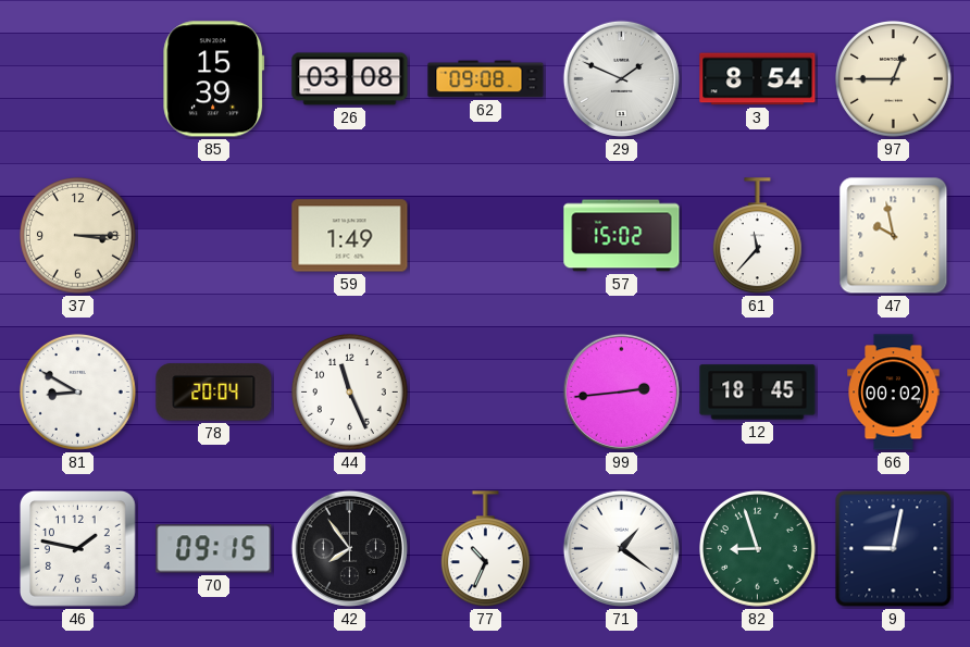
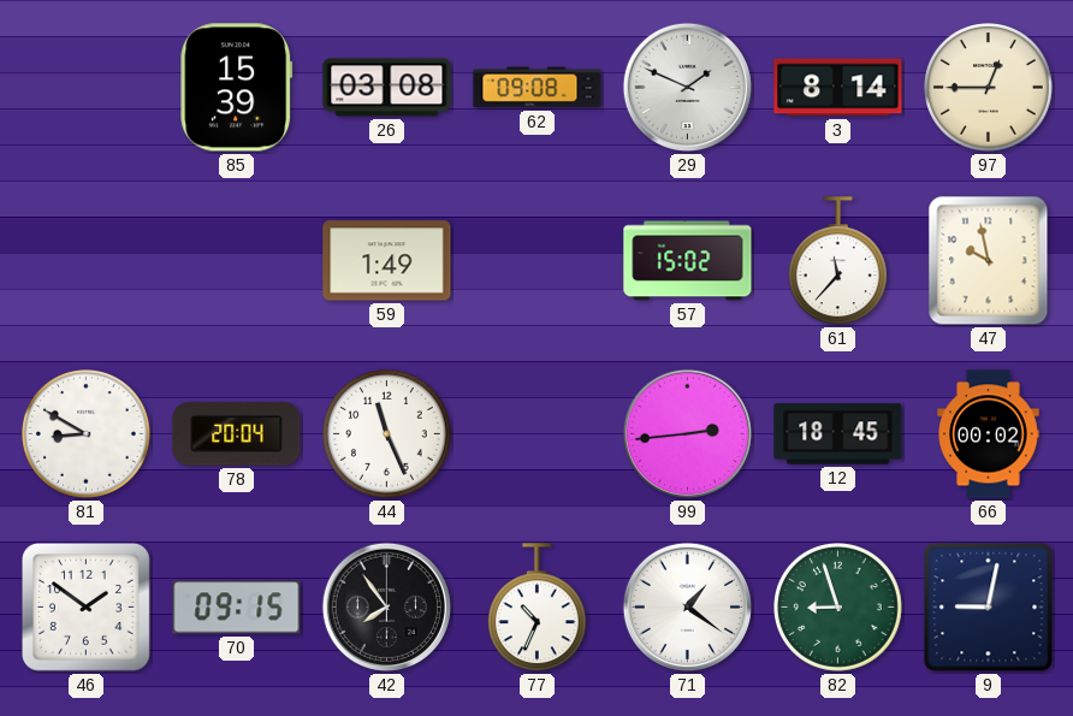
3: 8:54 -> 8:14 (838, 88)
37: 3:15 -> none (78, 236)
46: 1:47 -> 1:51 (87, 608)
